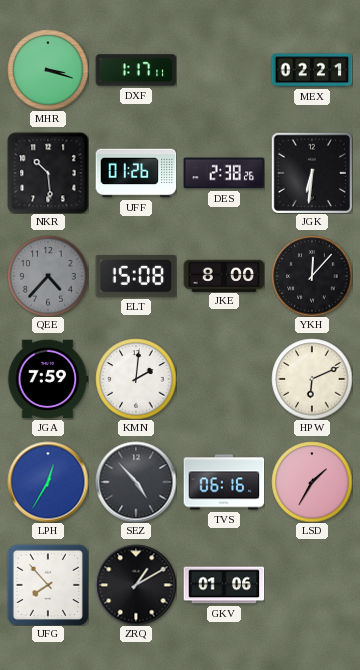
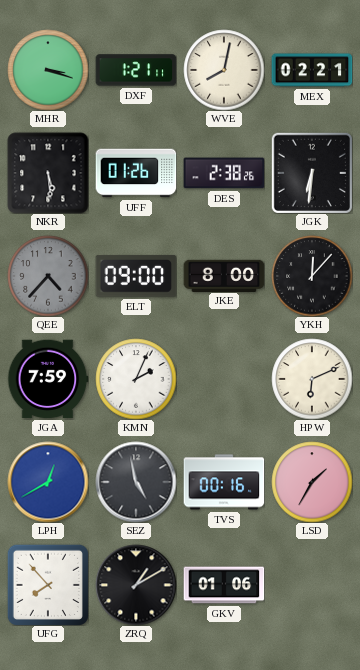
DXF: 1:17 -> 1:21 (136, 70)
WVE: none -> 8:02 (224, 70)
NKR: 10:29 -> 5:29 (48, 173)
ELT: 15:08 -> 09:00 (136, 276)
KMN: 2:01 -> 2:04 (136, 379)
LPH: 12:35 -> 12:40 (48, 482)
SEZ: 4:53 -> 4:58 (136, 482)
TVS: 06:16 -> 00:16 (224, 482)
